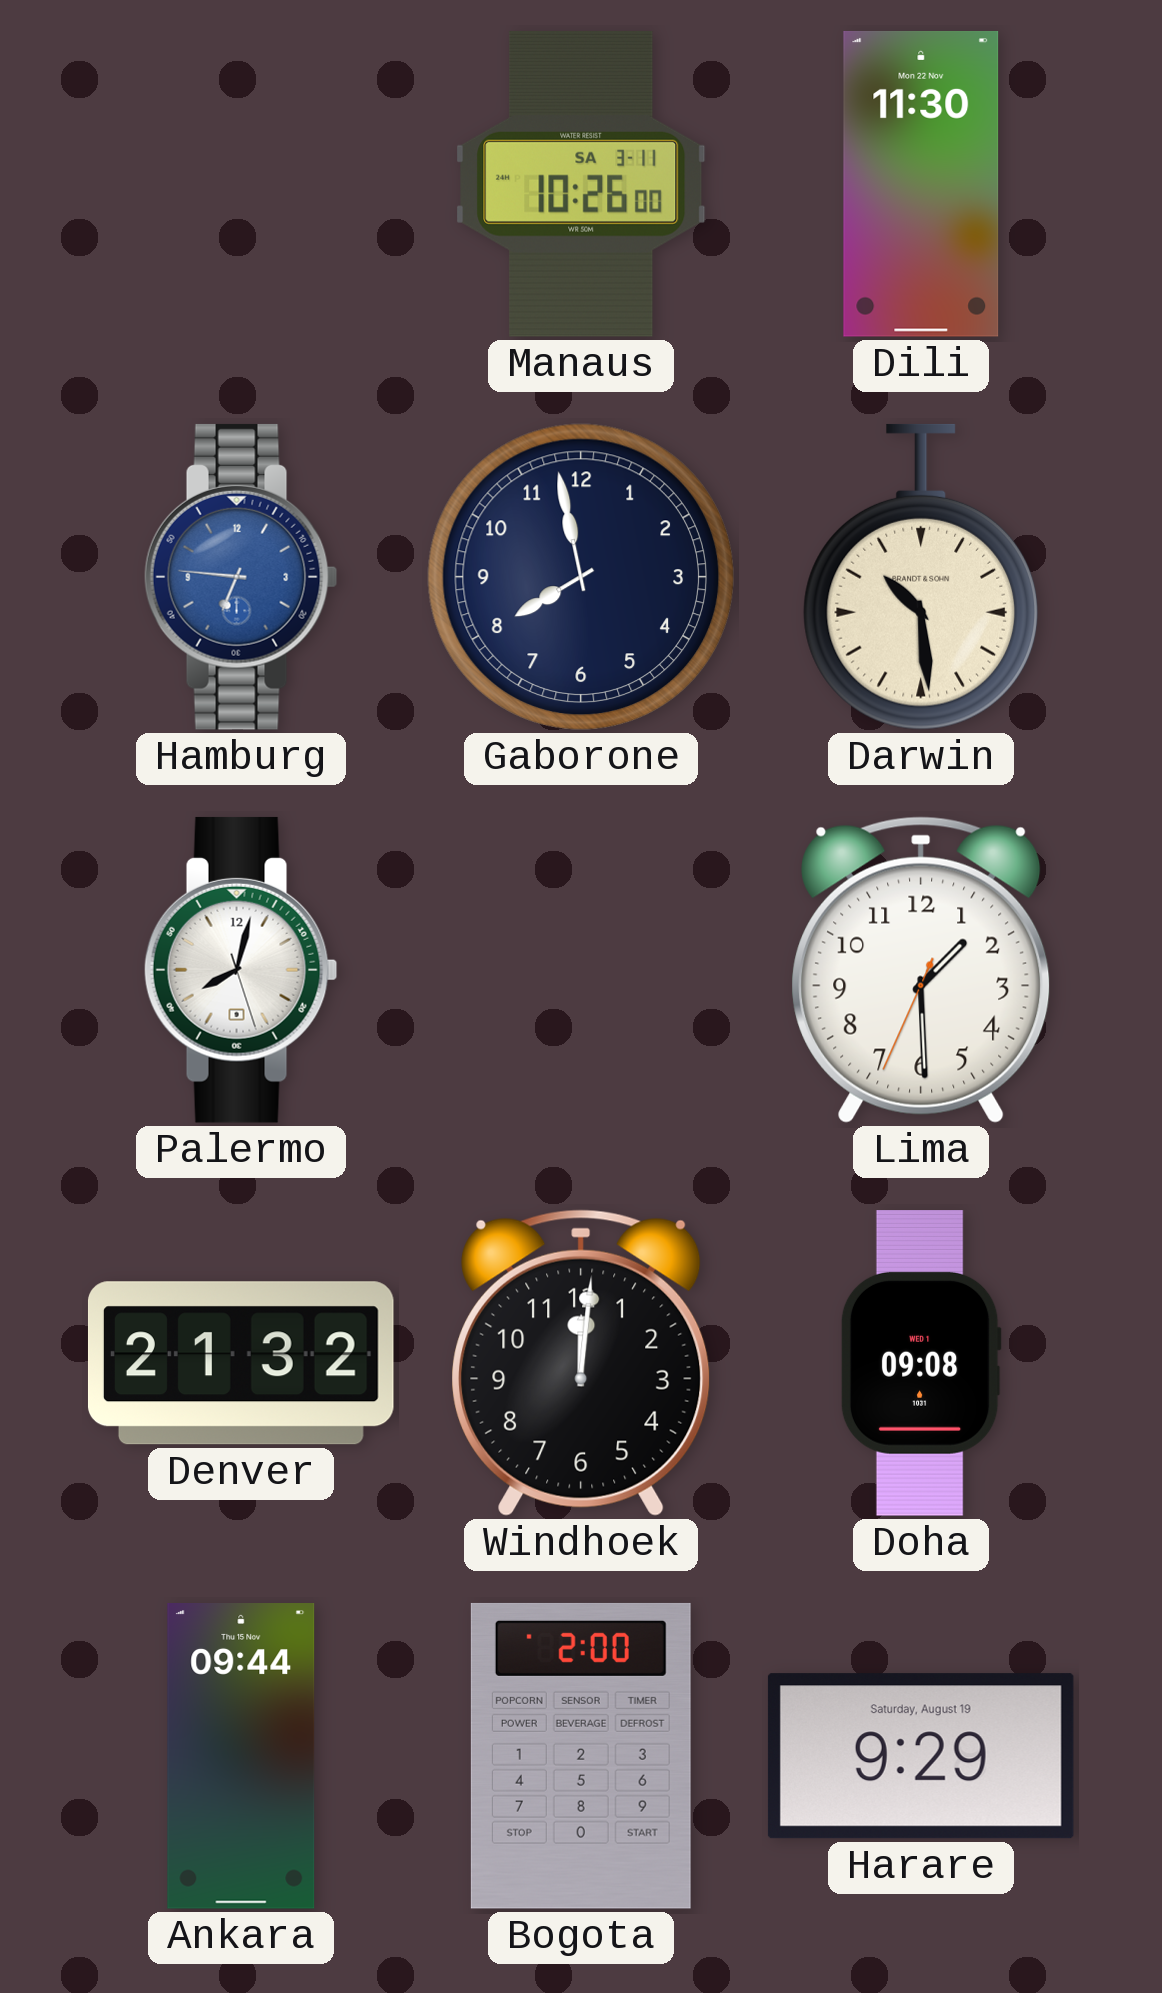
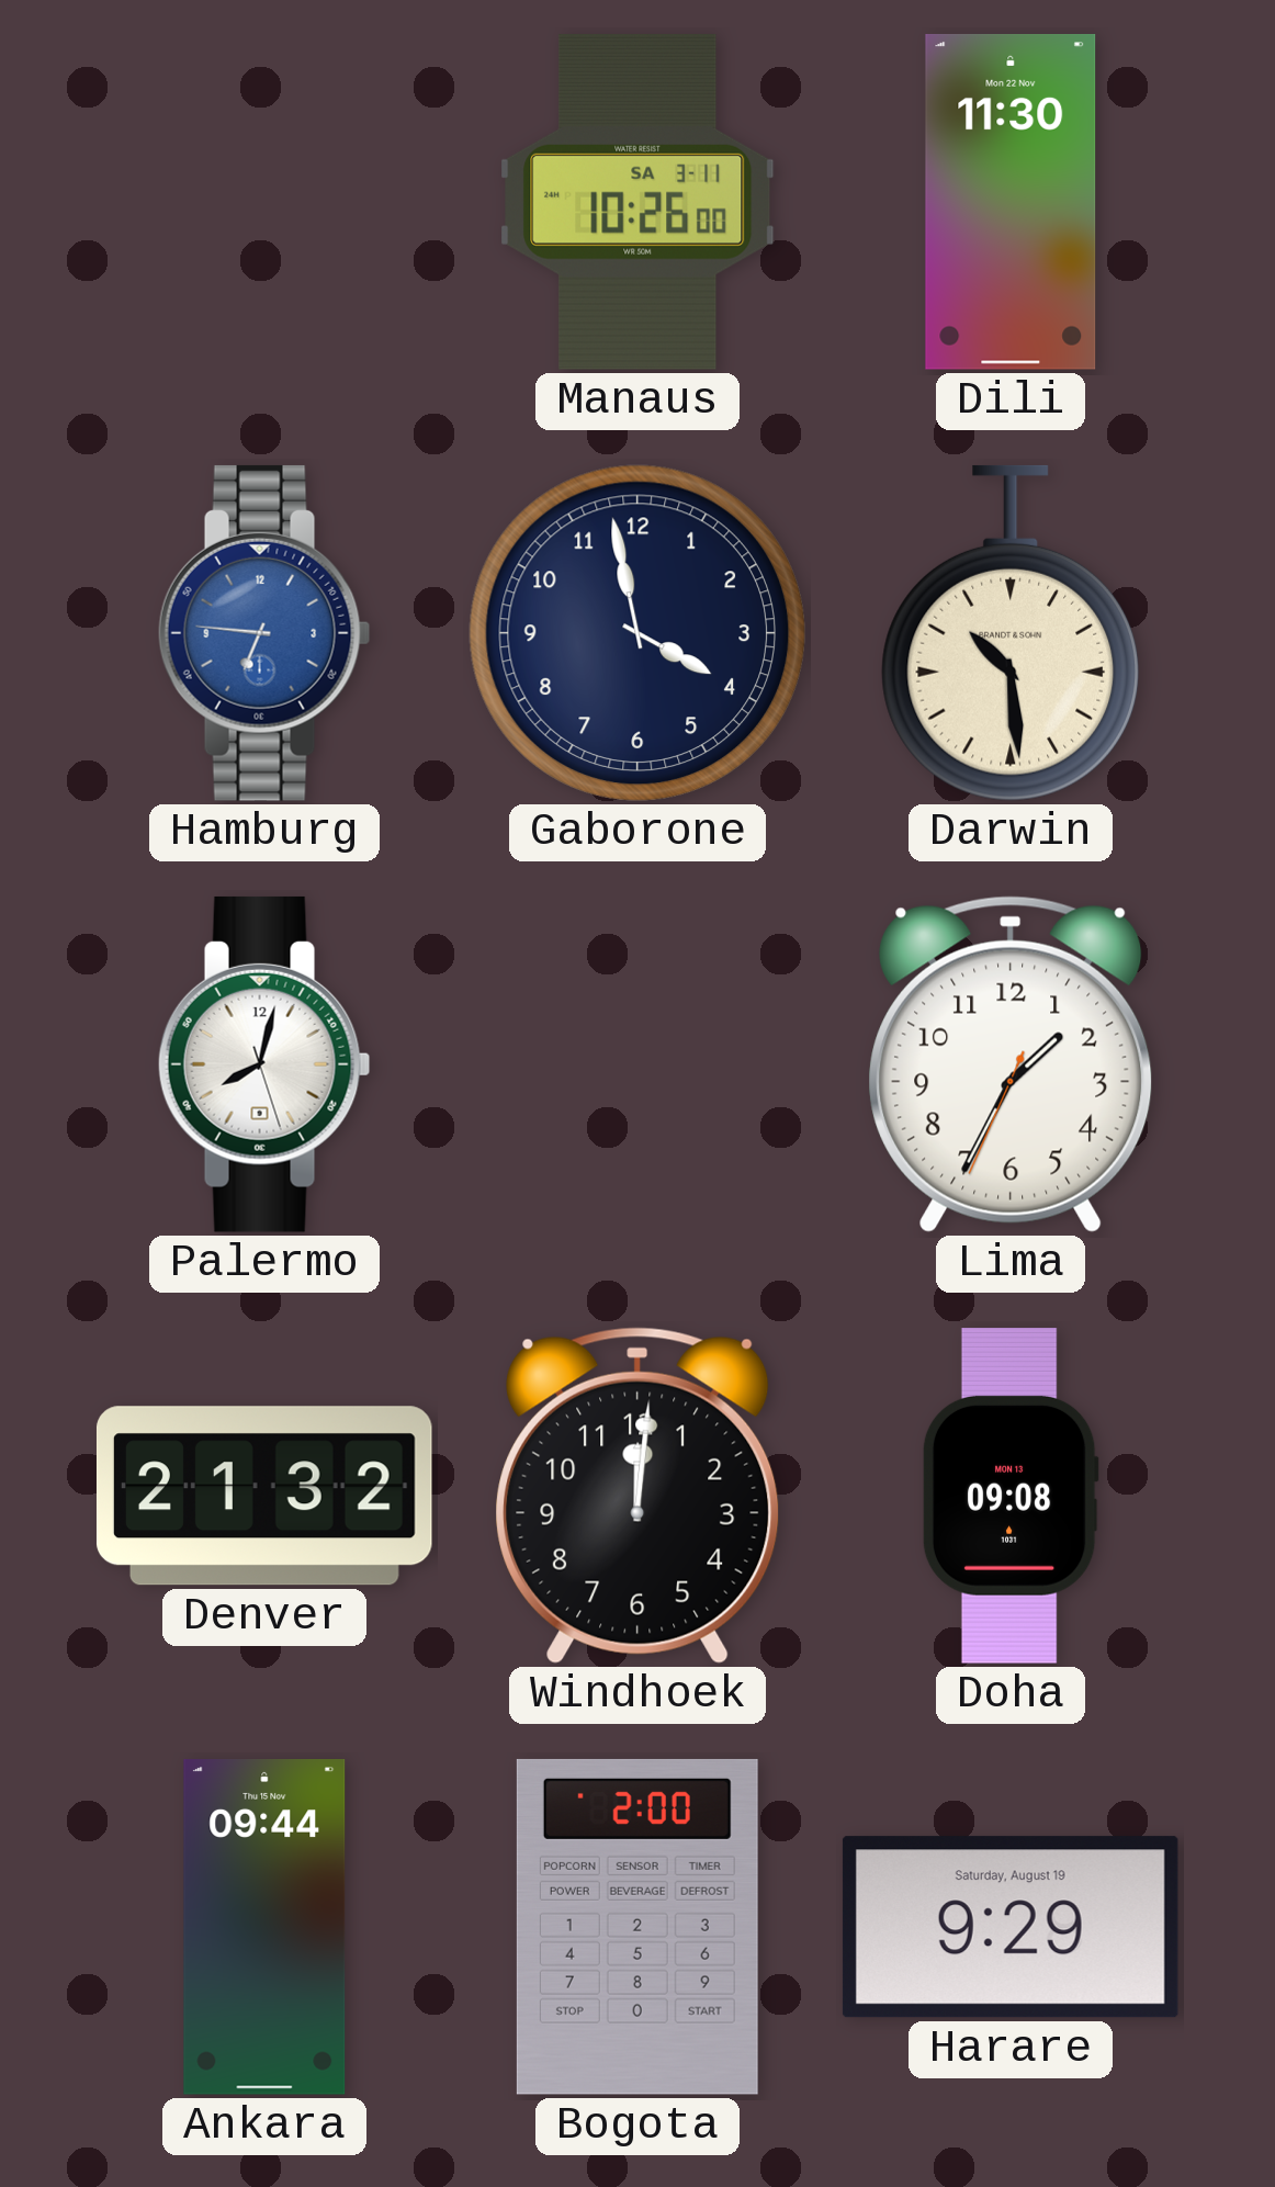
Gaborone: 7:58 -> 3:58 (637, 633)
Lima: 1:29 -> 1:34 (1011, 1064)
Doha date: WED 1 -> MON 13 (1011, 1497)
